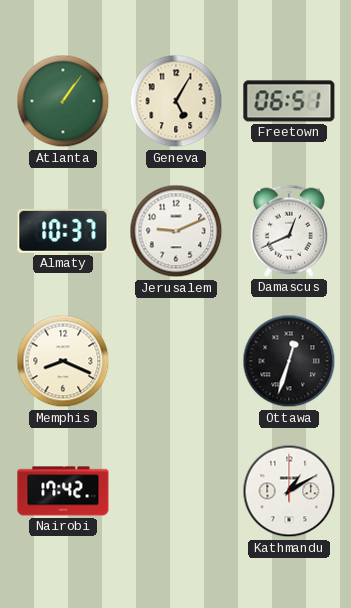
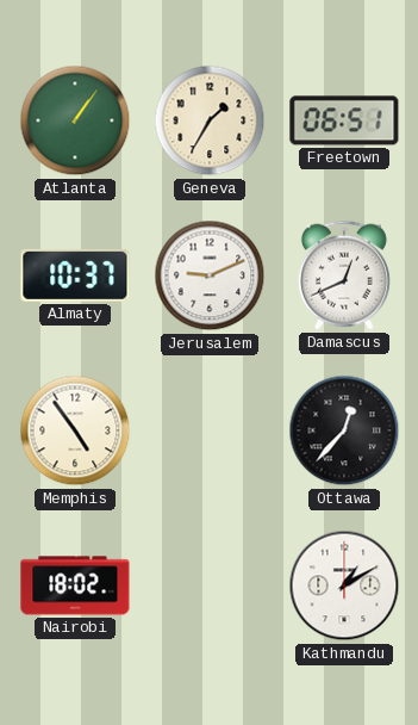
Geneva: 5:05 -> 1:35 (210, 120)
Memphis: 8:19 -> 4:54 (75, 430)
Ottawa: 12:33 -> 12:37 (344, 430)
Nairobi: 17:42 -> 18:02 (75, 585)
